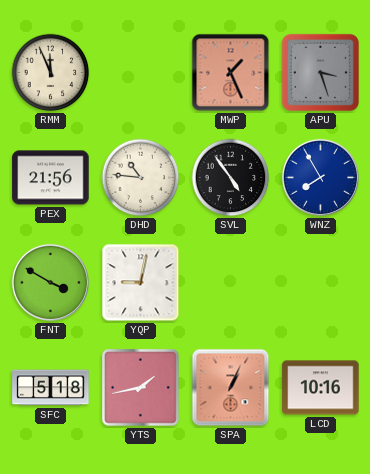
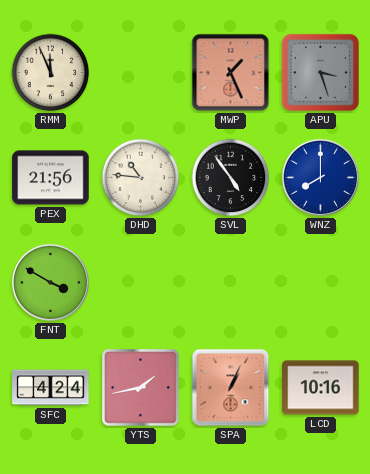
WNZ: 7:55 -> 8:00 (320, 177)
YQP: 9:02 -> none (141, 283)
SFC: 5:18 -> 4:24 (51, 388)
